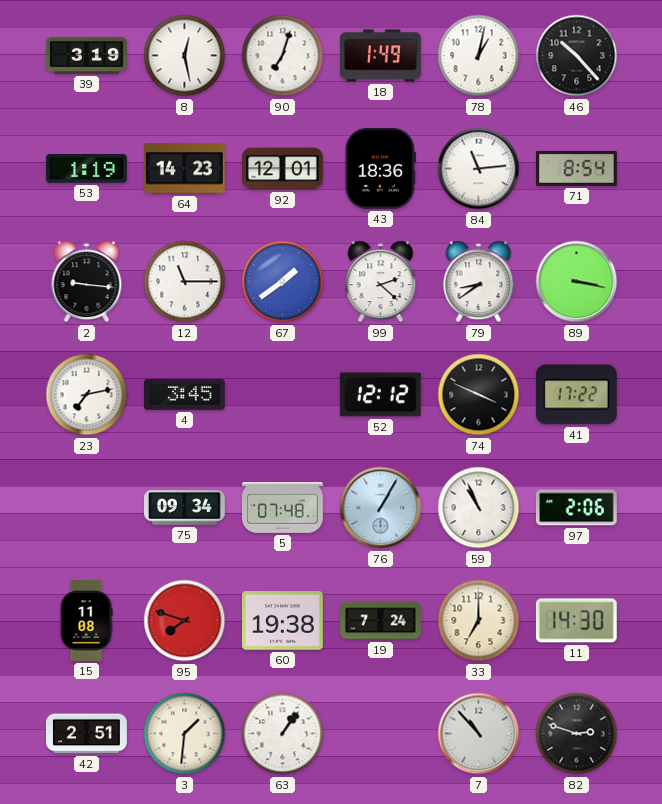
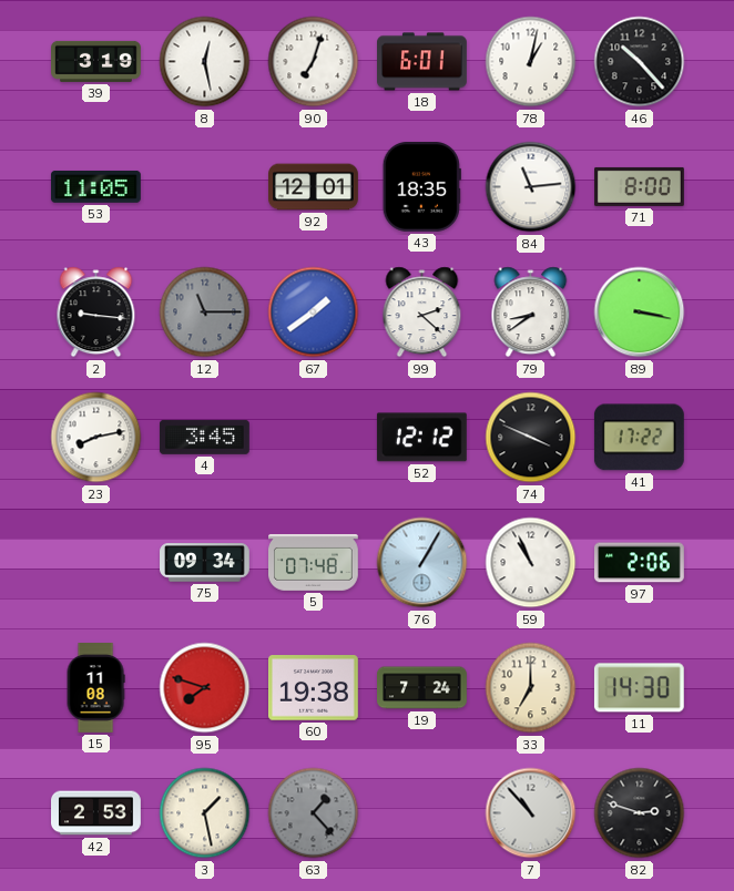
18: 1:49 -> 6:01 (422, 62)
53: 1:19 -> 11:05 (95, 186)
64: 14:23 -> none (185, 169)
43: 18:36 -> 18:35 (421, 186)
71: 8:54 -> 8:00 (640, 186)
12 dial: white -> grey (205, 313)
23: 7:13 -> 8:13 (96, 438)
42: 2:51 -> 2:53 (96, 813)
3: 1:31 -> 1:28 (205, 813)
63: 1:06 -> 1:23 (314, 813)
63 dial: white -> grey (314, 813)
